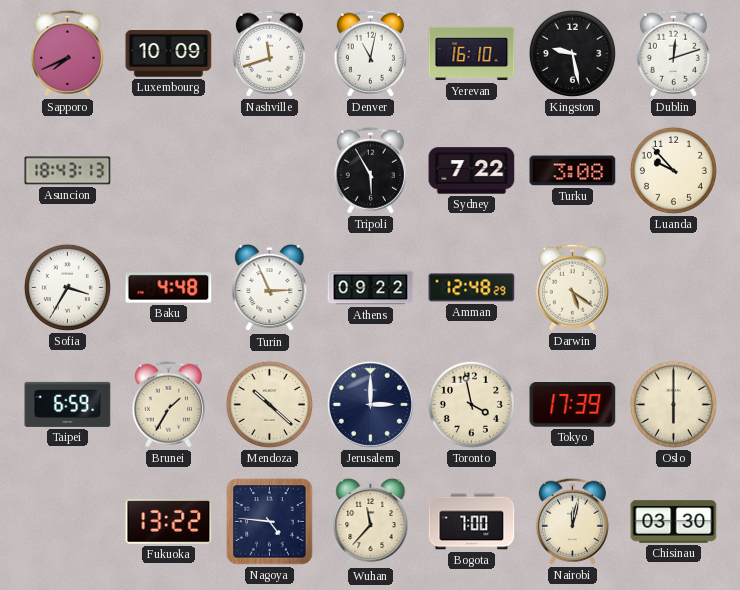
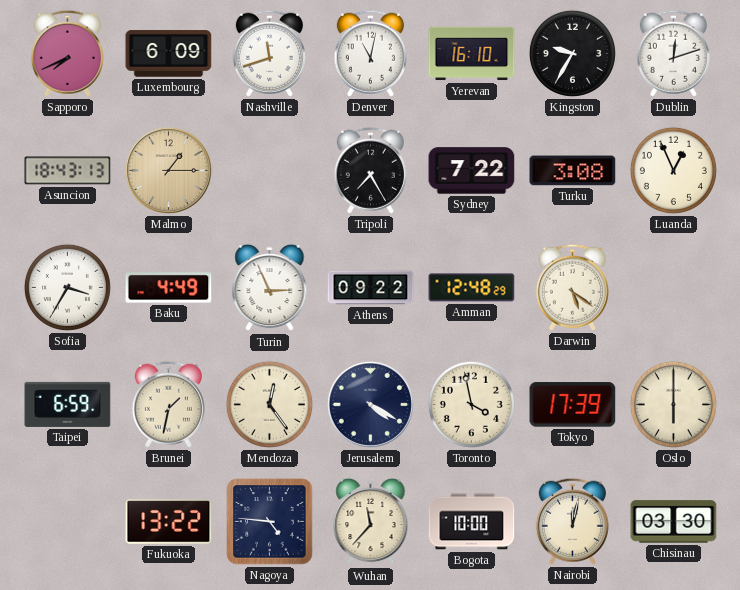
Luxembourg: 10:09 -> 6:09 (169, 54)
Kingston: 9:28 -> 9:35 (572, 53)
Malmo: none -> 1:15 (168, 170)
Tripoli: 5:55 -> 7:25 (370, 170)
Luanda: 9:53 -> 12:56 (673, 170)
Baku: 4:48 -> 4:49 (169, 288)
Brunei: 1:35 -> 1:32 (168, 404)
Mendoza: 10:22 -> 12:24 (269, 404)
Jerusalem: 3:00 -> 4:20 (370, 404)
Bogota: 7:00 -> 10:00 (472, 522)
